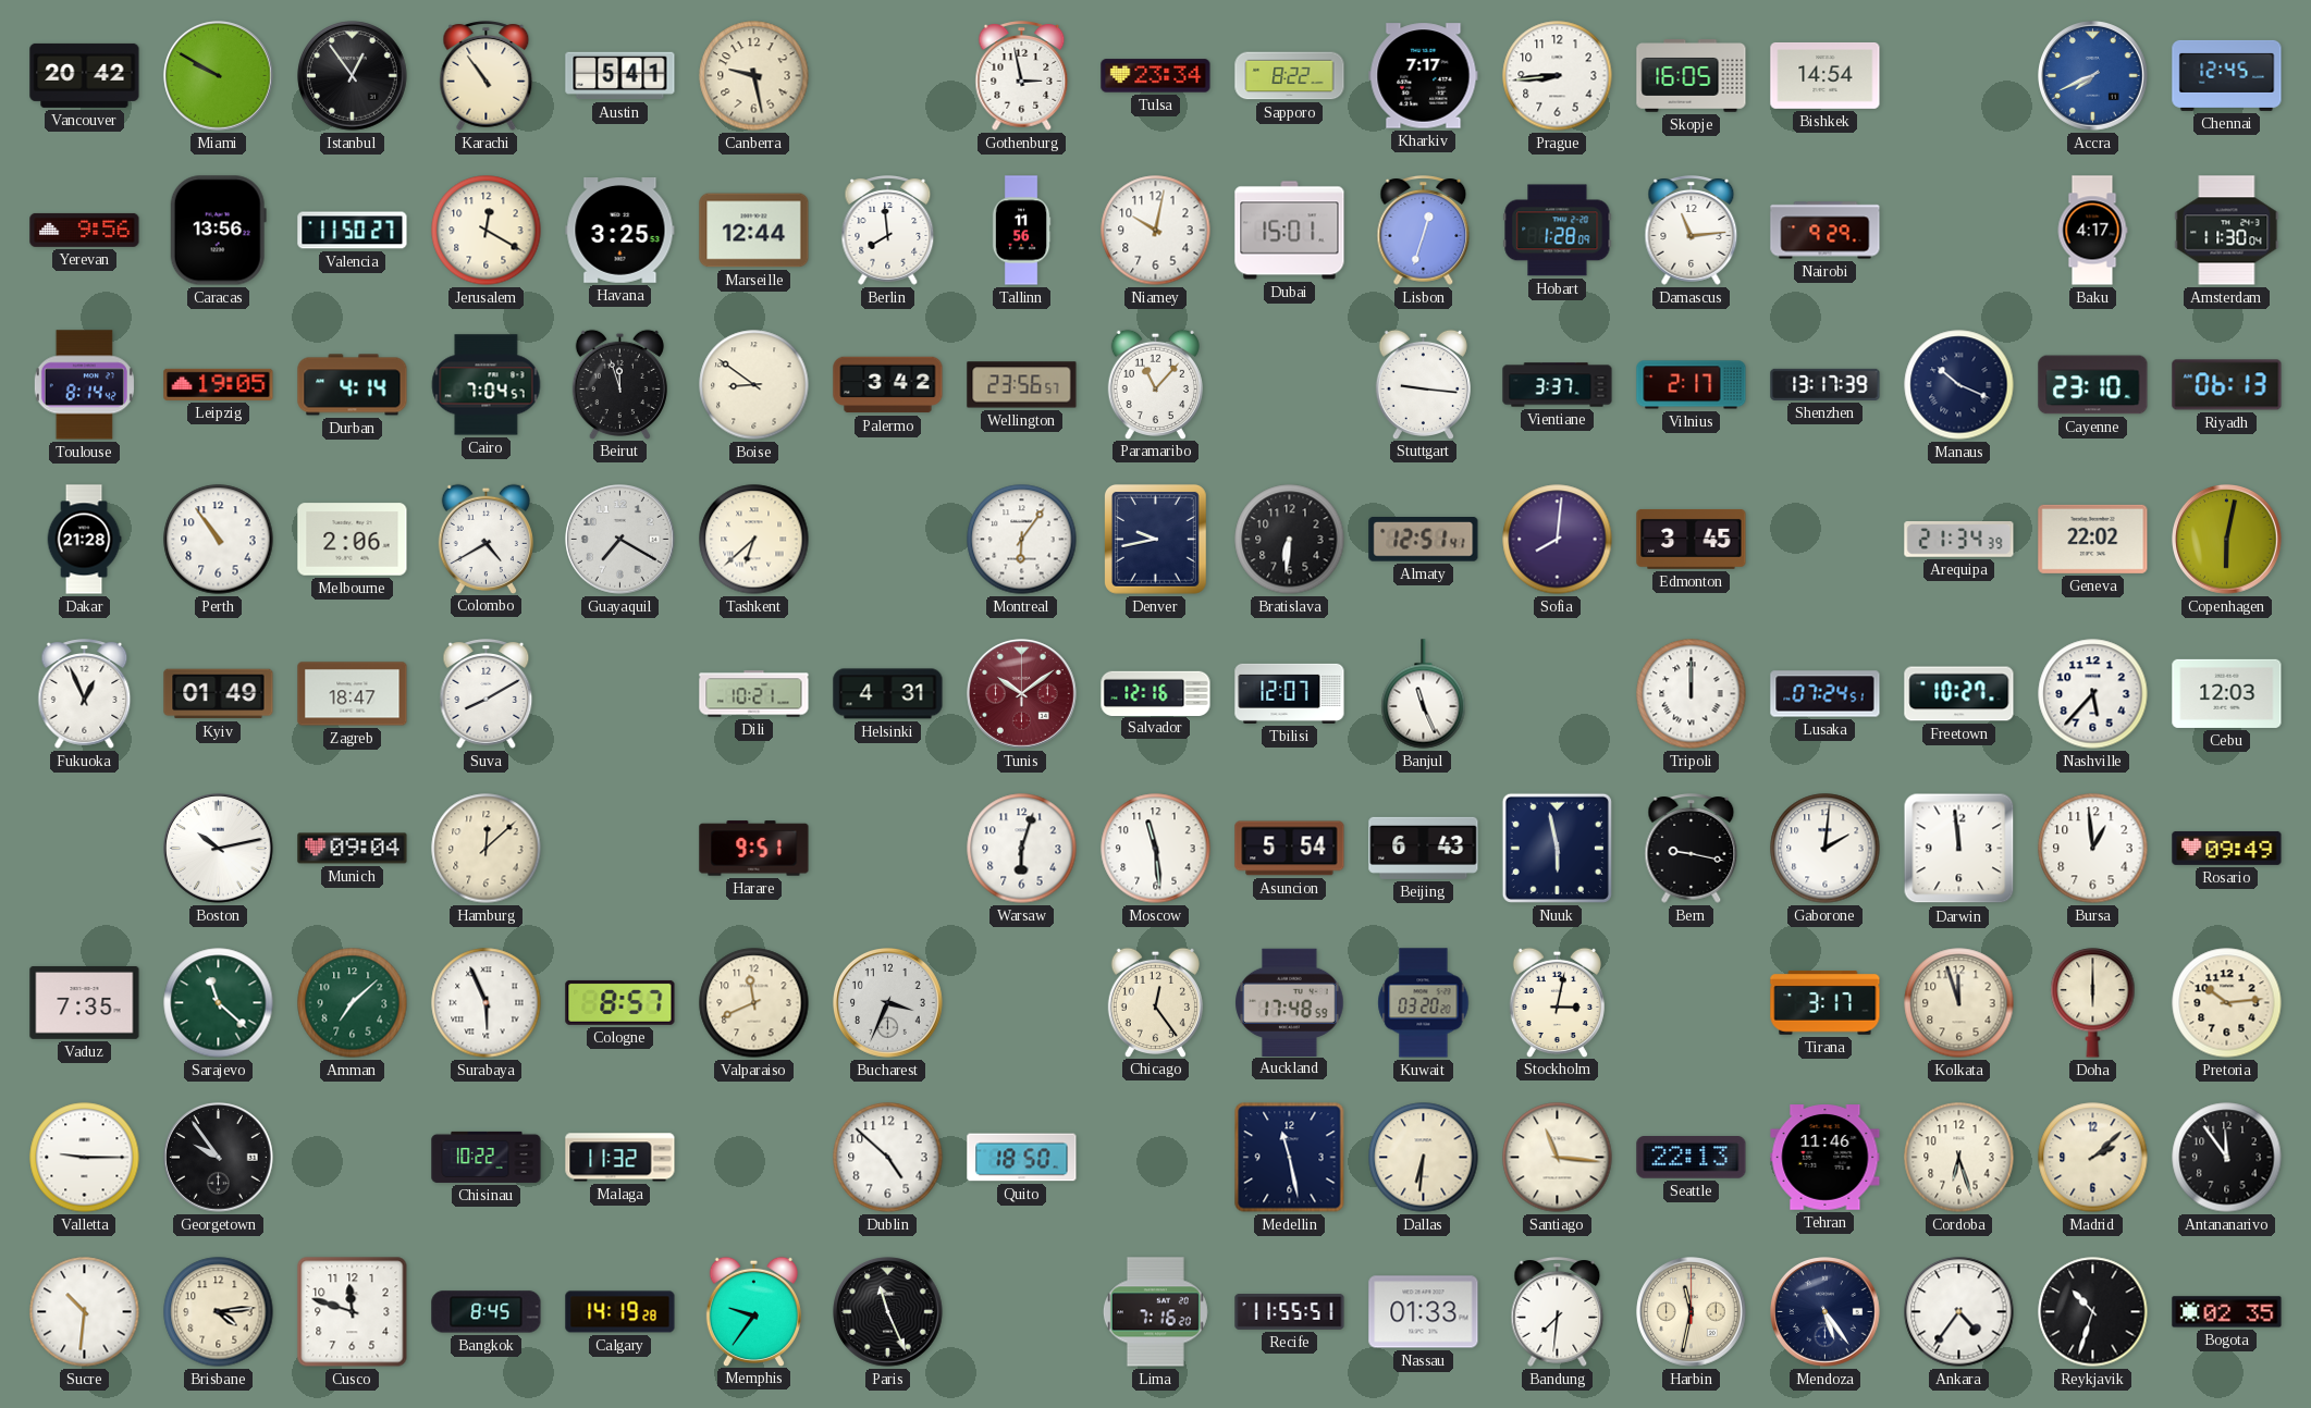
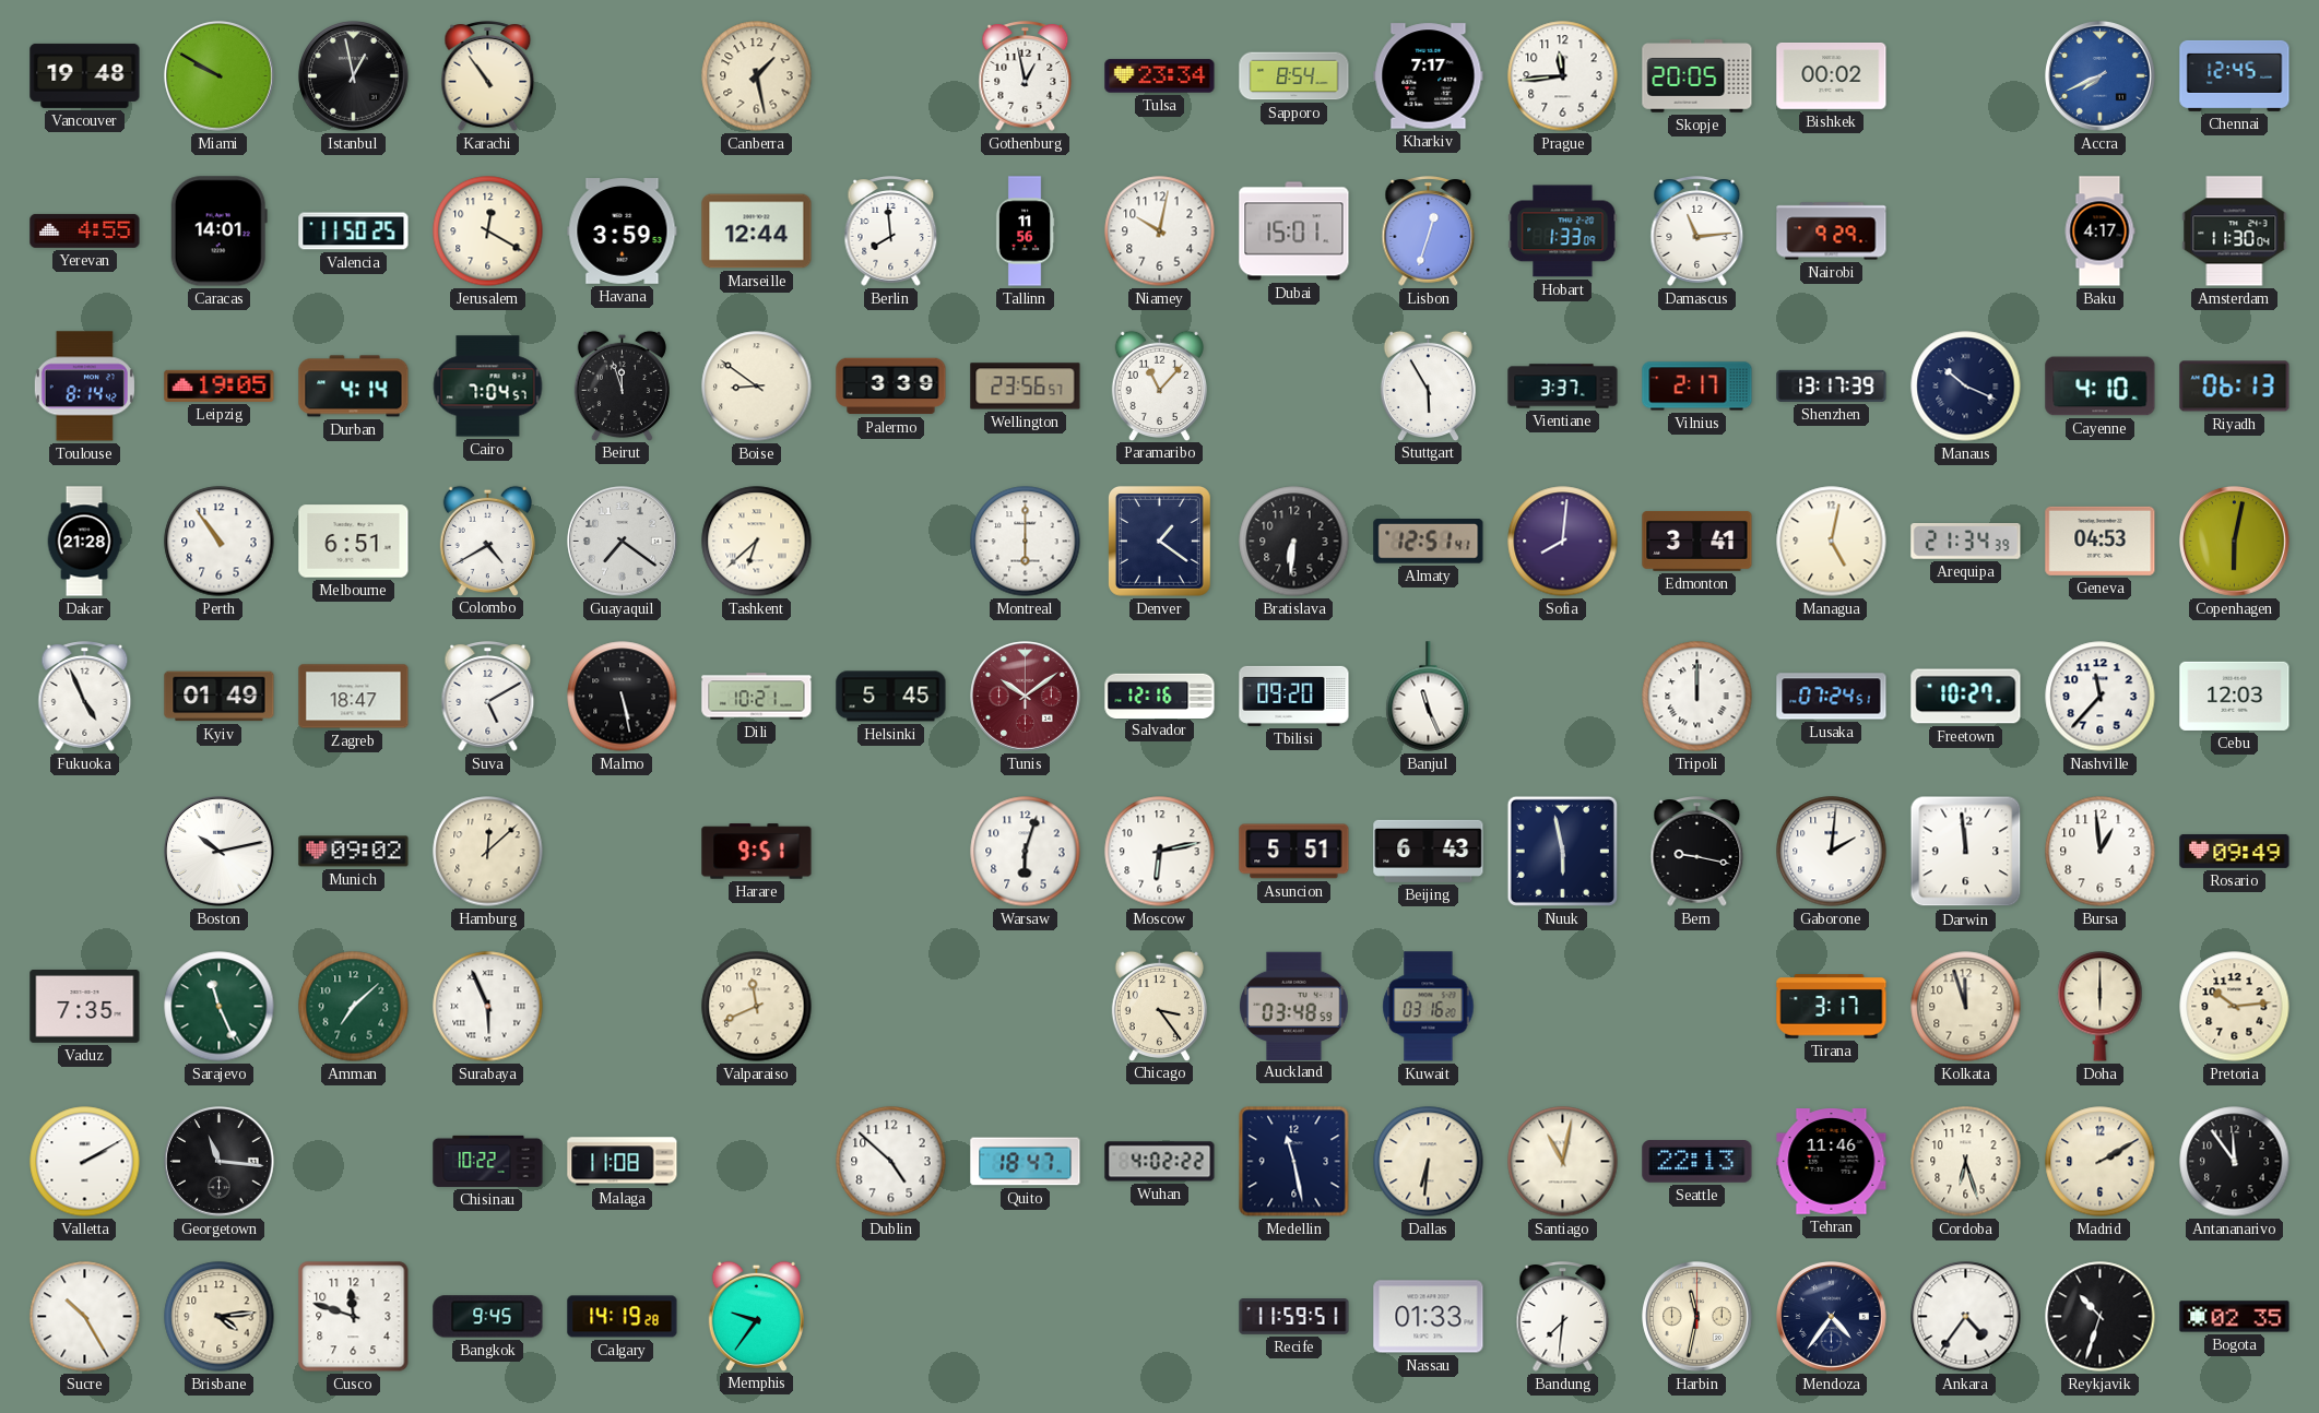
Vancouver: 20:42 -> 19:48 (85, 75)
Istanbul: 12:54 -> 12:58 (354, 76)
Austin: 5:41 -> none (620, 76)
Canberra: 9:28 -> 1:28 (757, 76)
Gothenburg: 2:58 -> 12:58 (1026, 76)
Sapporo: 8:22 -> 8:54 (1294, 76)
Prague: 8:44 -> 11:44 (1563, 76)
Skopje: 16:05 -> 20:05 (1697, 76)
Bishkek: 14:54 -> 00:02 (1832, 76)
Yerevan: 9:56 -> 4:55 (85, 230)
Caracas: 13:56 -> 14:01 (218, 231)
Valencia: 11:50:27 -> 11:50:25 (354, 231)
Havana: 3:25 -> 3:59 (623, 231)
Hobart: 1:28 -> 1:33 (1563, 231)
Palermo: 3:42 -> 3:39 (891, 387)
Stuttgart: 9:16 -> 5:55 (1428, 385)
Cayenne: 23:10 -> 4:10 (2101, 387)
Melbourne: 2:06 -> 6:51 (354, 542)
Guayaquil: 7:20 -> 7:21 (623, 542)
Montreal: 6:06 -> 6:00 (1026, 542)
Denver: 9:43 -> 1:21 (1159, 541)
Edmonton: 3:45 -> 3:41 (1697, 541)
Managua: none -> 5:02 (1832, 542)
Geneva: 22:02 -> 04:53 (2101, 541)
Fukuoka: 12:56 -> 4:56 (85, 697)
Suva: 8:10 -> 5:10 (488, 697)
Malmo: none -> 5:28 (623, 697)
Helsinki: 4:31 -> 5:45 (891, 697)
Tbilisi: 12:07 -> 09:20 (1294, 696)
Nashville: 5:37 -> 11:37 (2101, 697)
Munich: 09:04 -> 09:02 (354, 852)
Moscow: 11:29 -> 6:13 (1160, 852)
Asuncion: 5:54 -> 5:51 (1294, 852)
Sarajevo: 11:22 -> 11:26 (220, 1007)
Cologne: 8:57 -> none (620, 1002)
Bucharest: 3:34 -> none (888, 1003)
Chicago: 12:24 -> 3:24 (1159, 1006)
Auckland: 17:48 -> 03:48 (1294, 1006)
Kuwait: 03:20 -> 03:16 (1429, 1007)
Stockholm: 3:02 -> none (1557, 1002)
Valletta: 9:15 -> 2:10 (85, 1162)
Georgetown: 9:54 -> 11:16 (220, 1162)
Malaga: 11:32 -> 11:08 (623, 1162)
Quito: 18:50 -> 18:47 (1026, 1162)
Wuhan: none -> 4:02 (1160, 1162)
Santiago: 11:16 -> 11:02 (1563, 1162)
Madrid: 2:08 -> 2:10 (2101, 1162)
Sucre: 10:31 -> 10:25 (85, 1317)
Bangkok: 8:45 -> 9:45 (488, 1317)
Paris: 11:26 -> none (888, 1312)
Lima: 7:16 -> none (1155, 1312)
Recife: 11:55 -> 11:59 (1294, 1317)
Mendoza: 5:24 -> 4:36 (1832, 1317)
